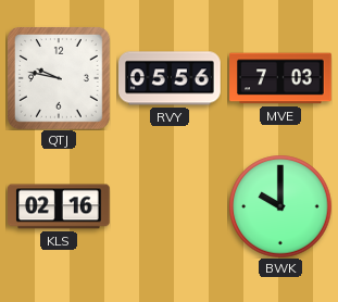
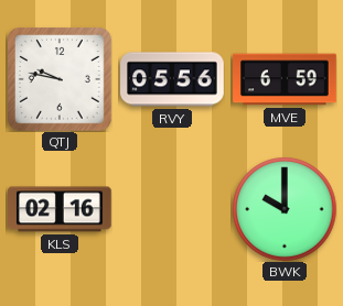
MVE: 7:03 -> 6:59 (285, 79)
